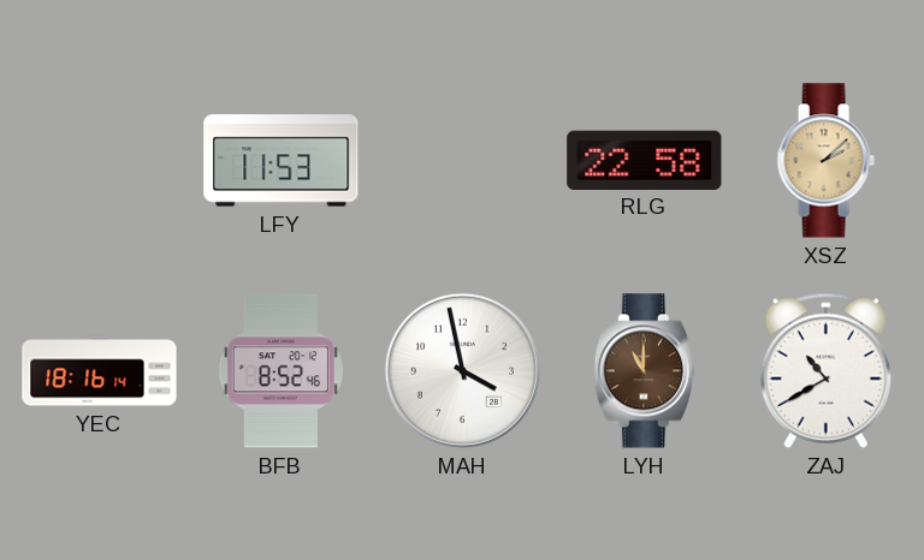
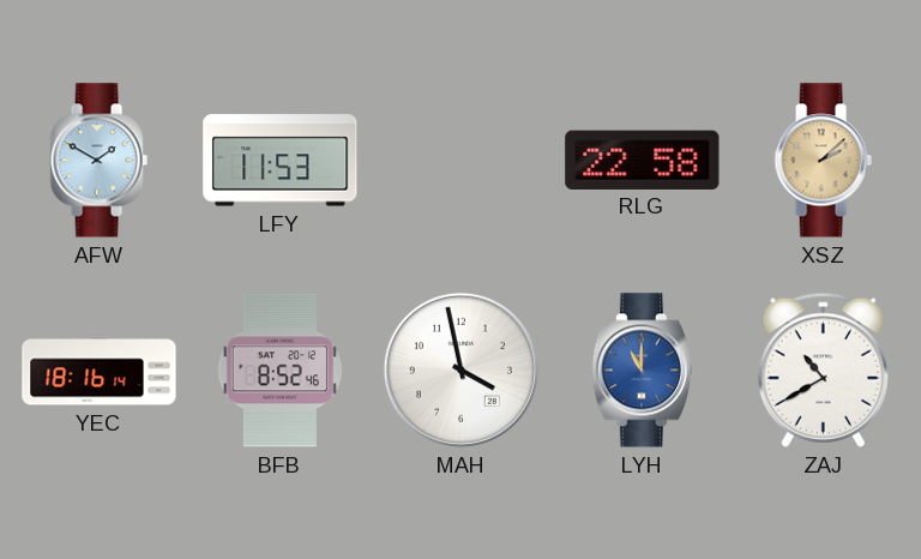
AFW: none -> 1:50 (98, 161)
LYH dial: brown -> blue (642, 371)
